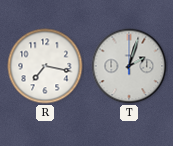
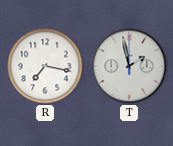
T: 2:03 -> 1:58 (129, 66)
